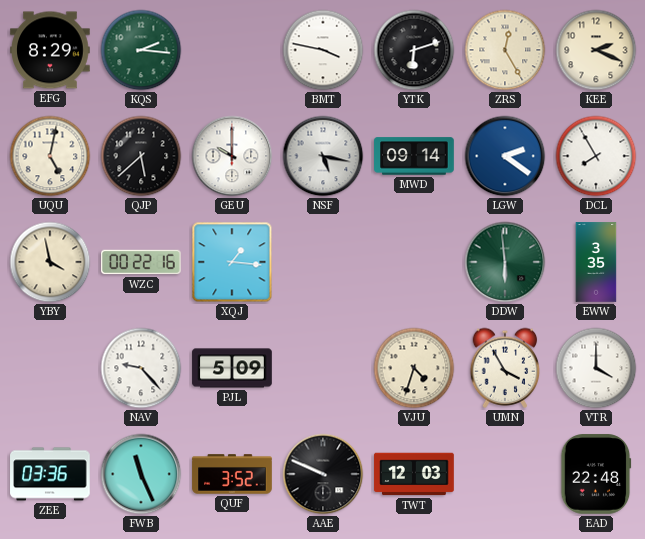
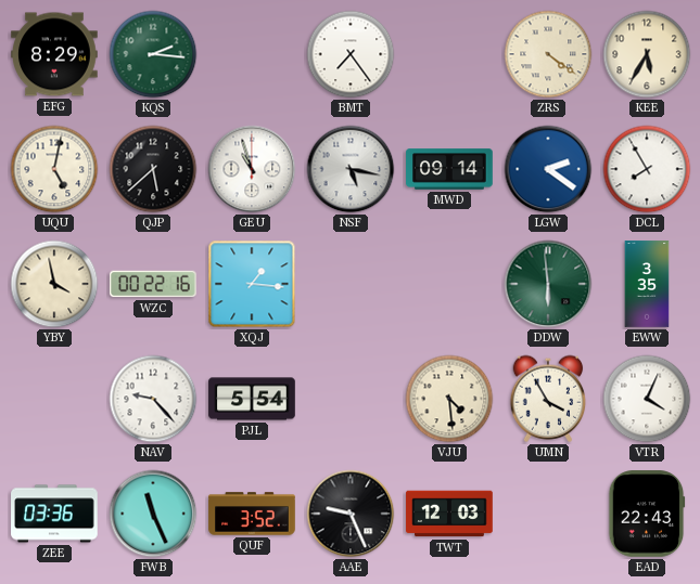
BMT: 3:47 -> 7:24 (351, 54)
YTK: 6:12 -> none (414, 50)
ZRS: 12:25 -> 4:21 (548, 54)
KEE: 2:19 -> 5:35 (647, 54)
GEU: 10:00 -> 10:57 (252, 169)
PJL: 5:09 -> 5:54 (252, 399)
VJU: 4:33 -> 4:29 (449, 399)
VTR: 4:00 -> 4:04 (647, 399)
AAE: 9:49 -> 9:26 (351, 514)
EAD: 22:48 -> 22:43 (647, 514)
